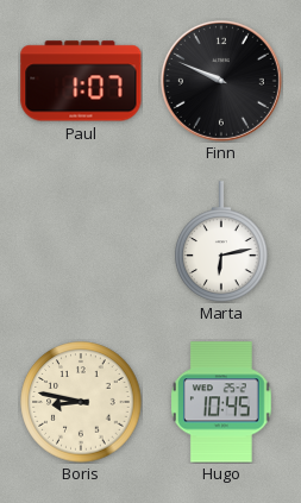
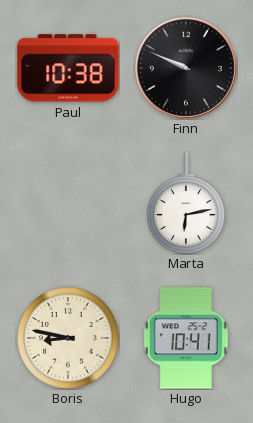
Paul: 1:07 -> 10:38 (68, 68)
Hugo: 10:45 -> 10:41 (187, 338)
